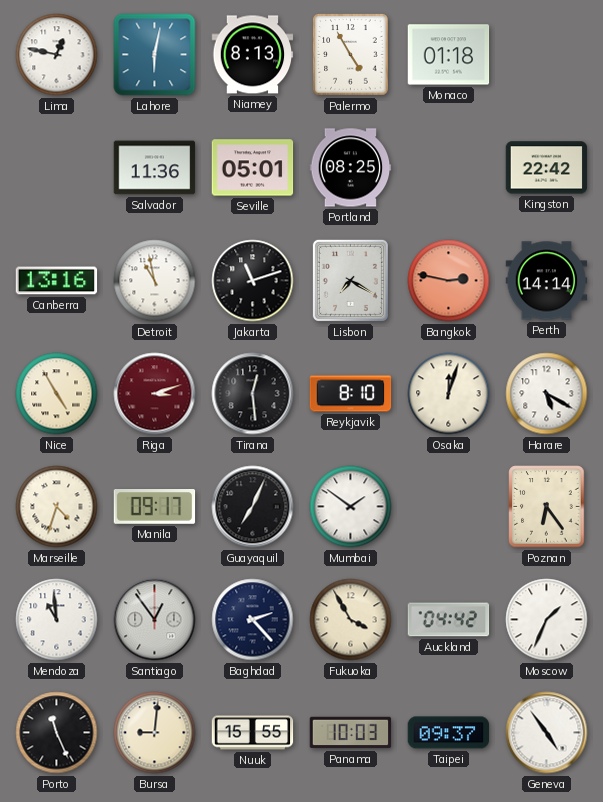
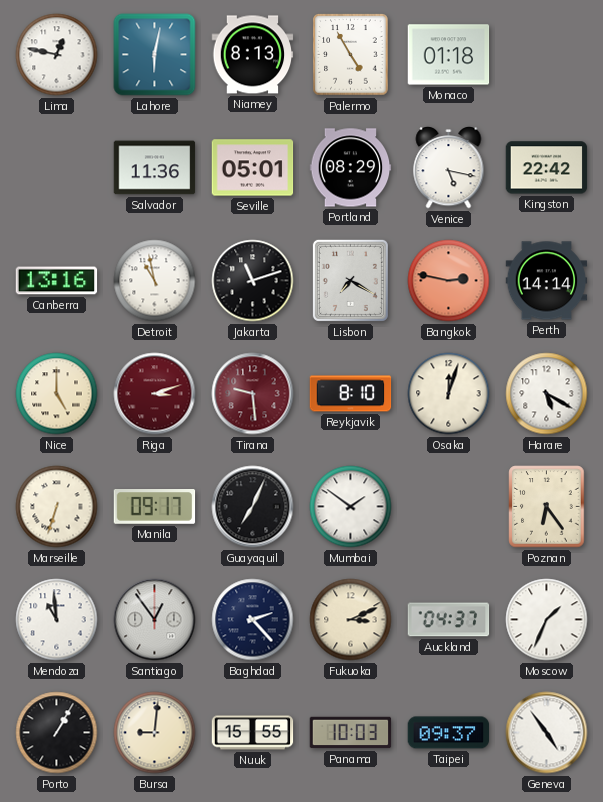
Portland: 08:25 -> 08:29 (351, 168)
Venice: none -> 5:17 (449, 168)
Nice: 4:55 -> 5:00 (57, 394)
Tirana: 12:29 -> 9:29 (253, 394)
Tirana dial: black -> burgundy (253, 394)
Marseille: 4:33 -> 6:33 (57, 507)
Fukuoka: 3:55 -> 3:11 (351, 620)
Auckland: 04:42 -> 04:37 (449, 620)
Porto: 11:26 -> 1:05 (57, 733)
